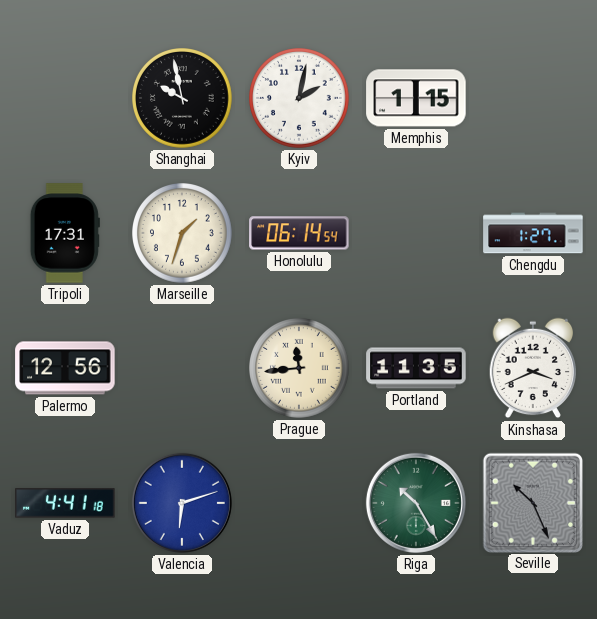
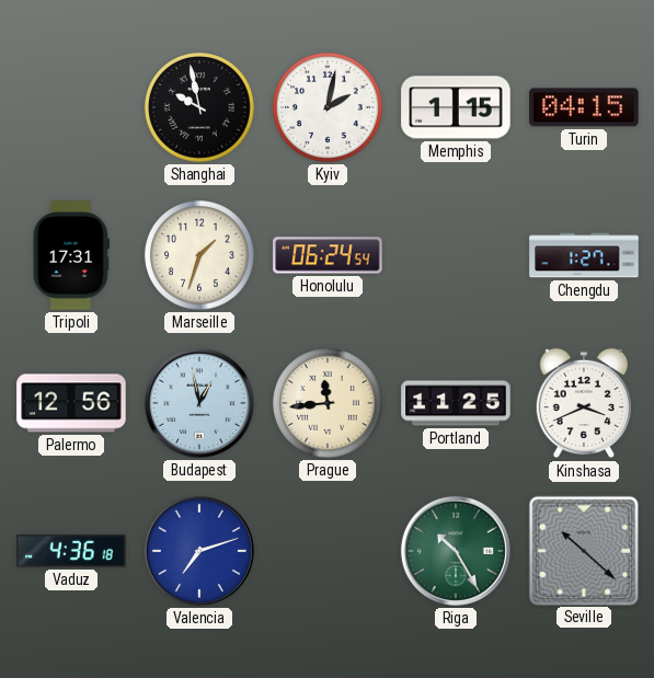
Turin: none -> 04:15 (584, 107)
Honolulu: 06:14 -> 06:24 (328, 255)
Budapest: none -> 12:58 (199, 403)
Portland: 11:35 -> 11:25 (456, 403)
Vaduz: 4:41 -> 4:36 (71, 551)
Valencia: 6:12 -> 7:12 (199, 551)
Seville: 10:26 -> 10:22 (583, 550)
